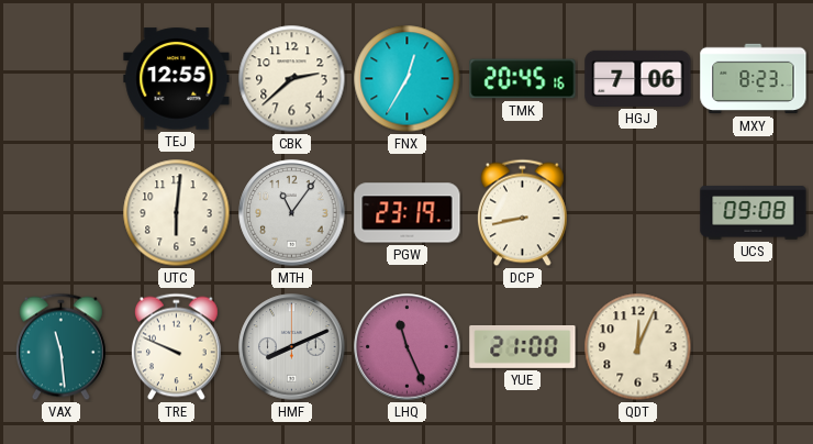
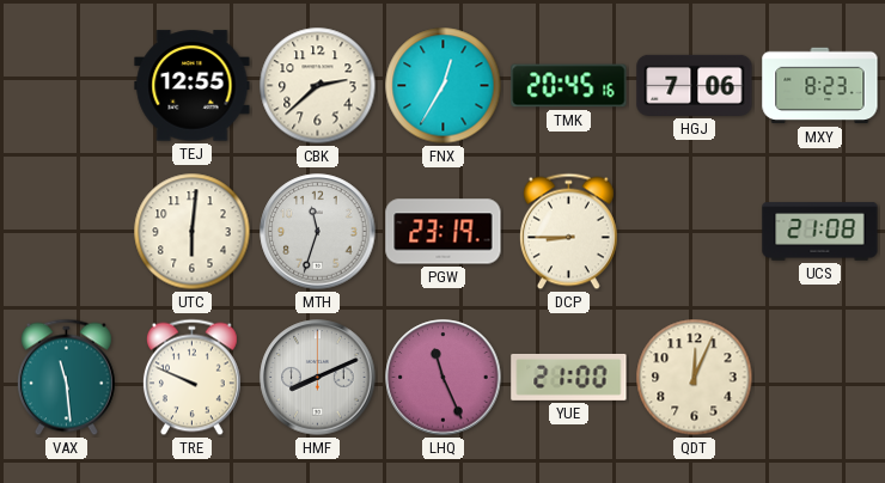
MTH: 11:06 -> 11:33 (318, 232)
DCP: 8:43 -> 8:45 (568, 232)
UCS: 09:08 -> 21:08 (820, 232)
